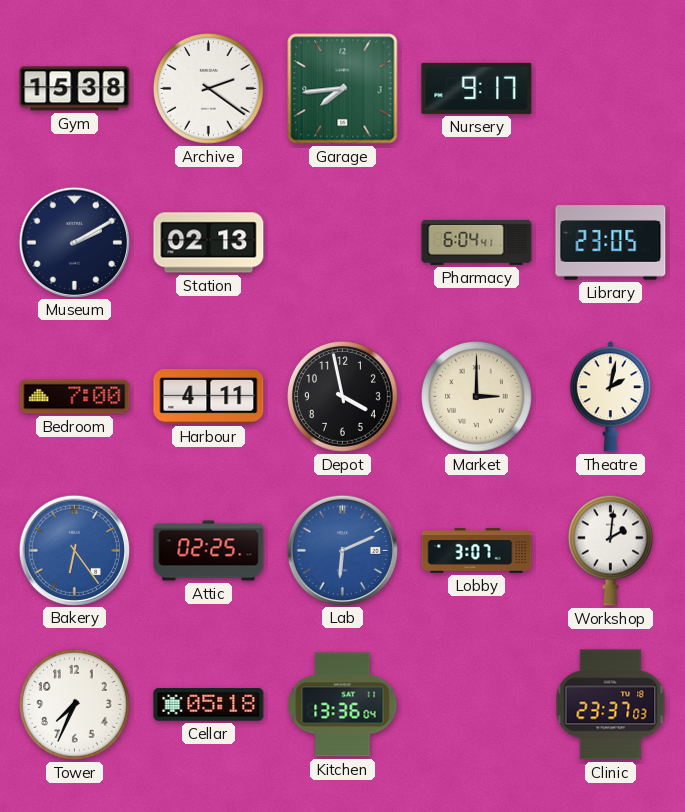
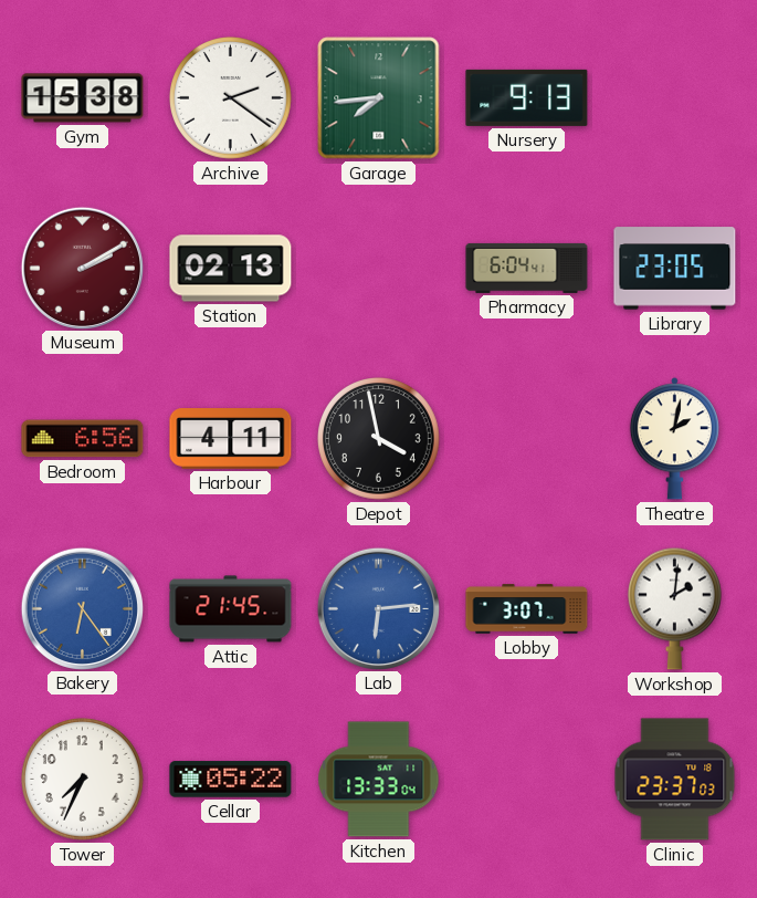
Nursery: 9:17 -> 9:13 (527, 97)
Museum dial: navy -> burgundy (82, 268)
Bedroom: 7:00 -> 6:56 (83, 439)
Market: 3:00 -> none (477, 397)
Attic: 02:25 -> 21:45 (231, 609)
Lab: 6:11 -> 6:14 (378, 608)
Cellar: 05:18 -> 05:22 (231, 780)
Kitchen: 13:36 -> 13:33 (379, 780)
